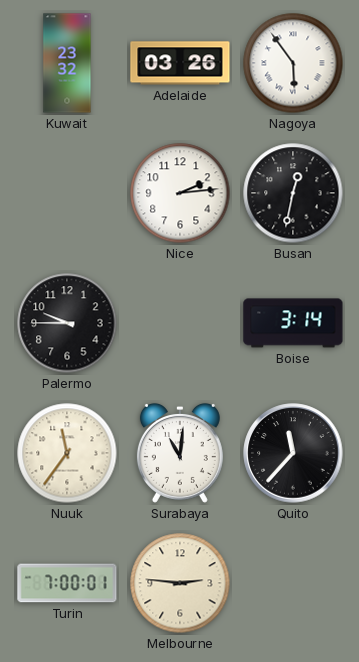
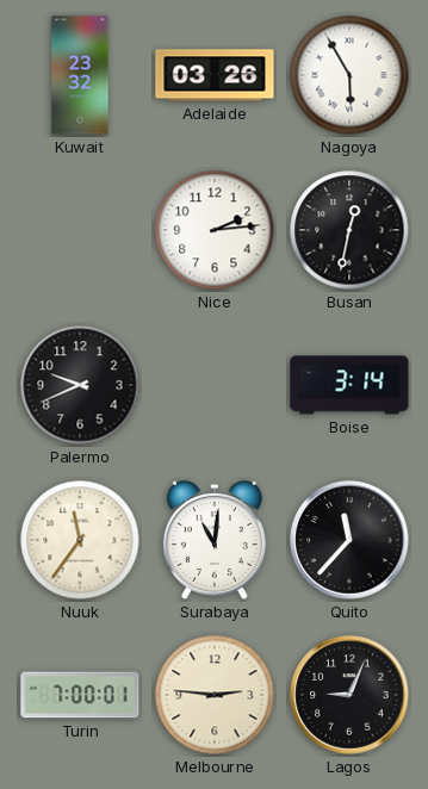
Nagoya: 5:54 -> 5:55 (349, 75)
Palermo: 9:45 -> 9:41 (80, 385)
Lagos: none -> 9:04 (349, 695)
